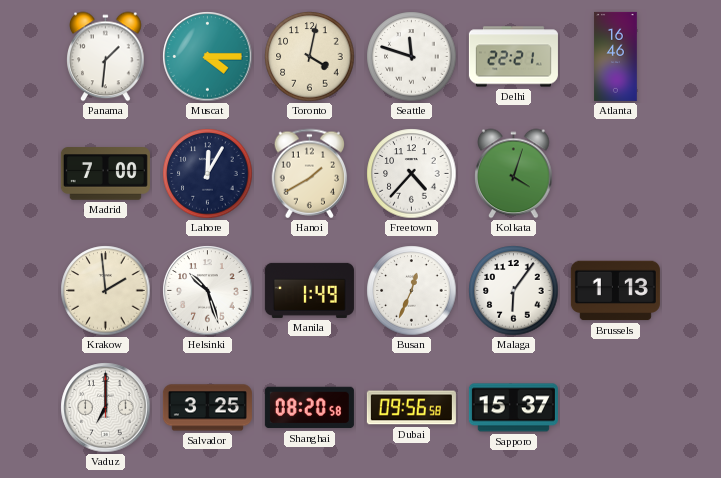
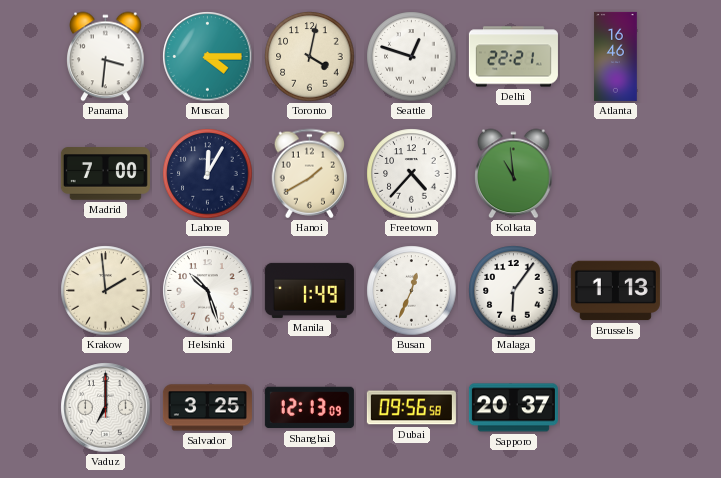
Panama: 1:31 -> 3:31 (106, 57)
Seattle: 11:48 -> 12:48 (412, 57)
Kolkata: 4:03 -> 10:59 (514, 174)
Shanghai: 08:20 -> 12:13 (309, 408)
Sapporo: 15:37 -> 20:37 (513, 408)
